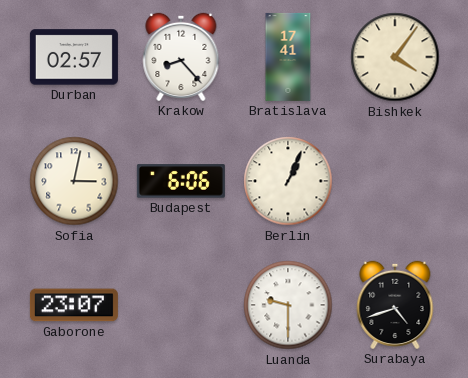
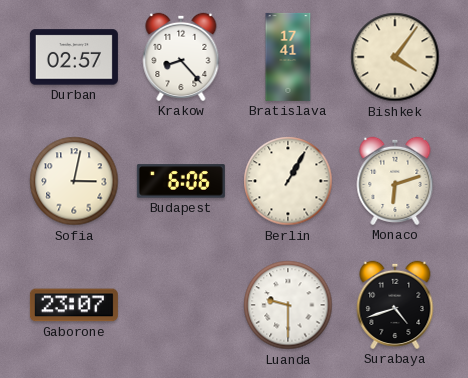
Berlin: 1:04 -> 1:05 (288, 181)
Monaco: none -> 6:12 (395, 181)
